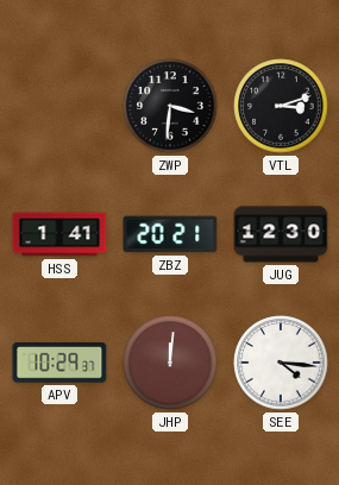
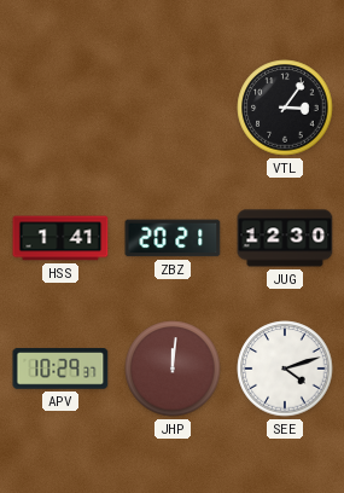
ZWP: 3:31 -> none (170, 106)
VTL: 3:12 -> 3:06 (285, 108)
SEE: 4:16 -> 4:12 (285, 369)
